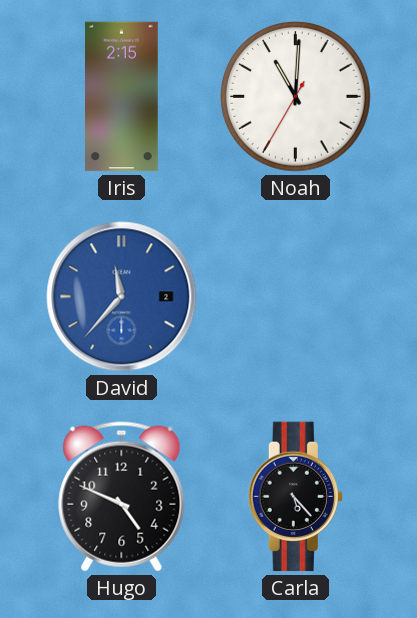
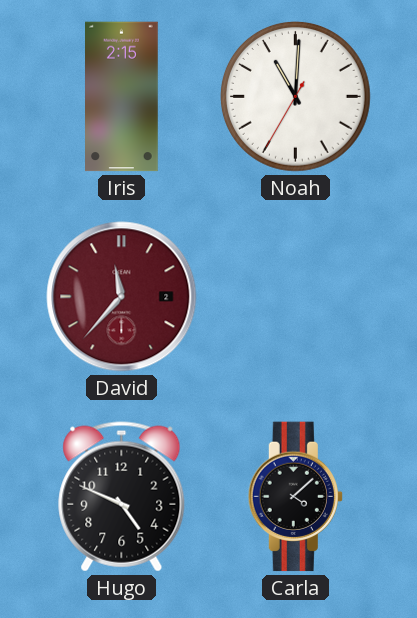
David dial: blue -> burgundy (122, 297)
Carla: 5:23 -> 4:08 (295, 497)
